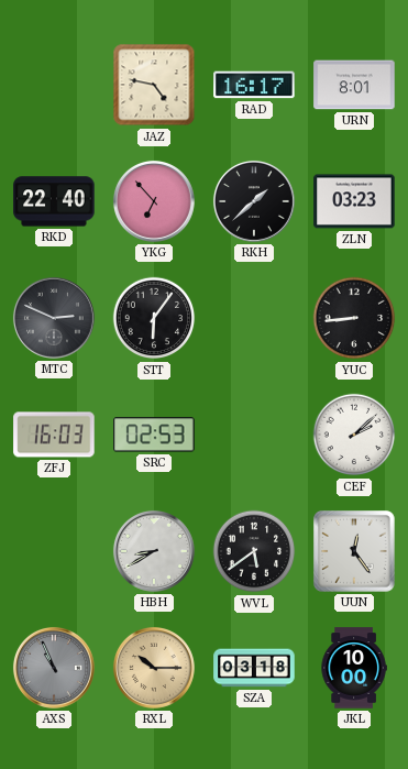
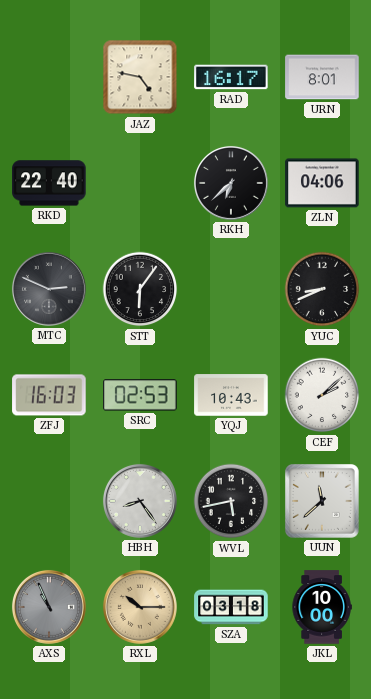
YKG: 6:53 -> none (154, 201)
RKH: 1:38 -> 6:38 (231, 183)
ZLN: 03:23 -> 04:06 (322, 183)
YUC: 8:44 -> 8:41 (322, 289)
YQJ: none -> 10:43 (231, 395)
HBH: 8:40 -> 8:24 (140, 501)
WVL: 5:39 -> 5:43 (231, 501)
UUN: 12:24 -> 11:38 (323, 502)
